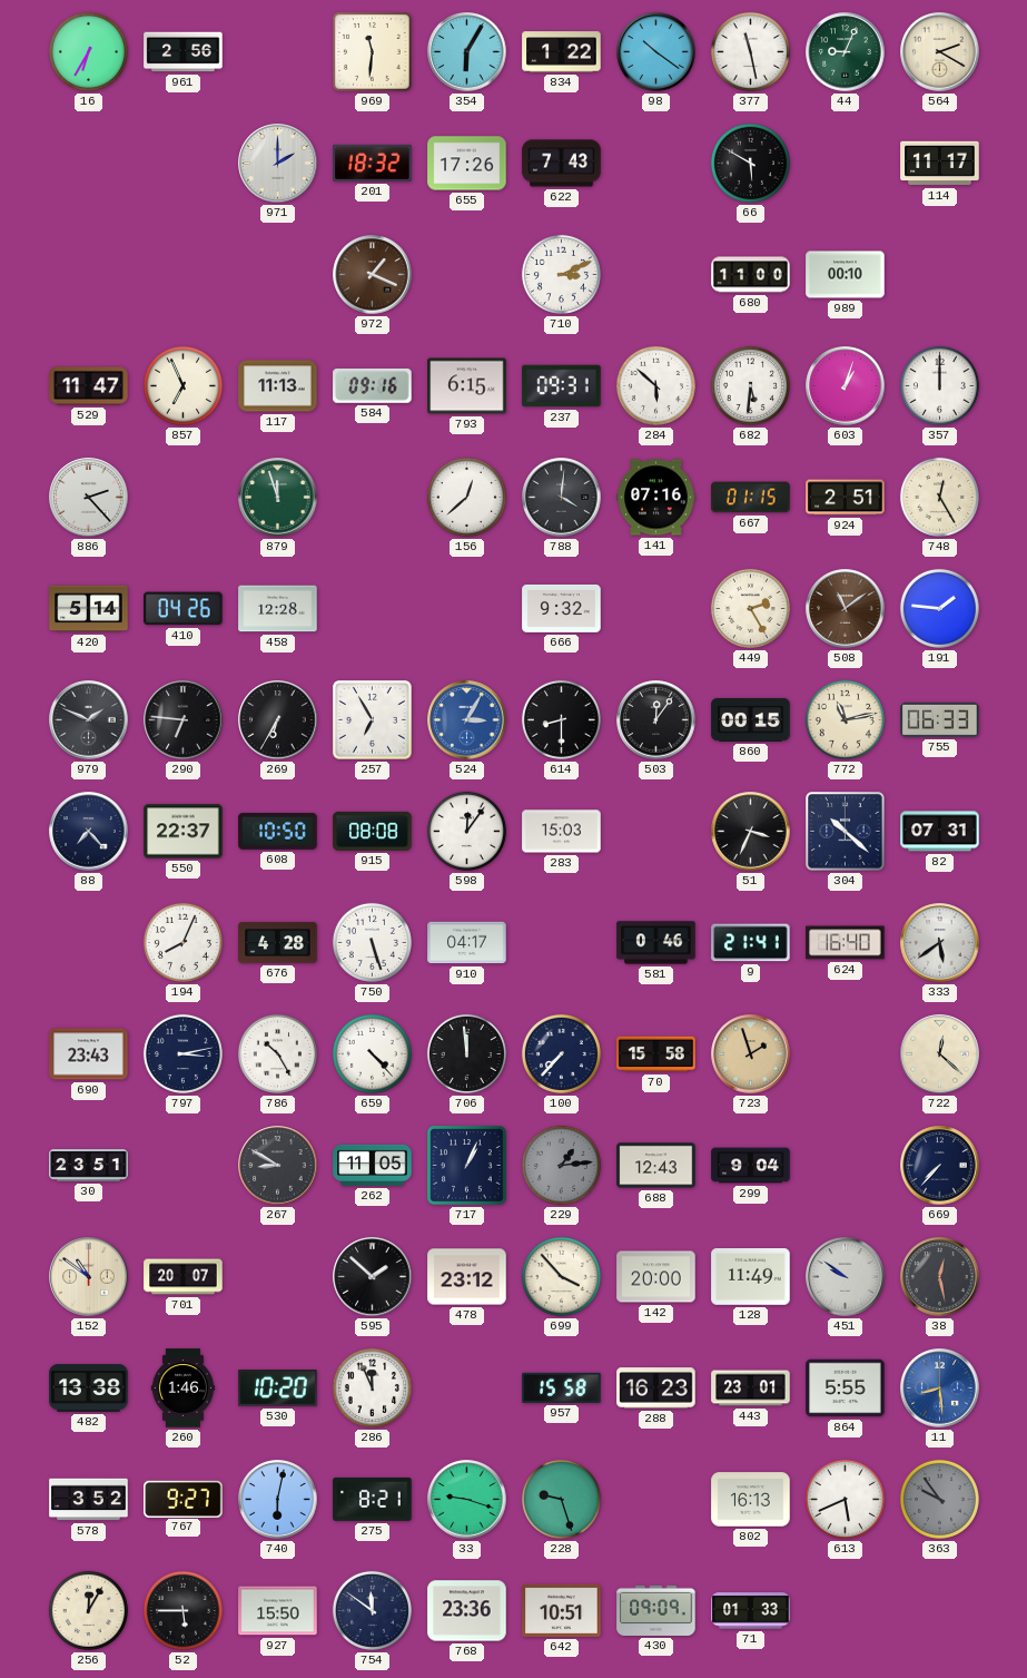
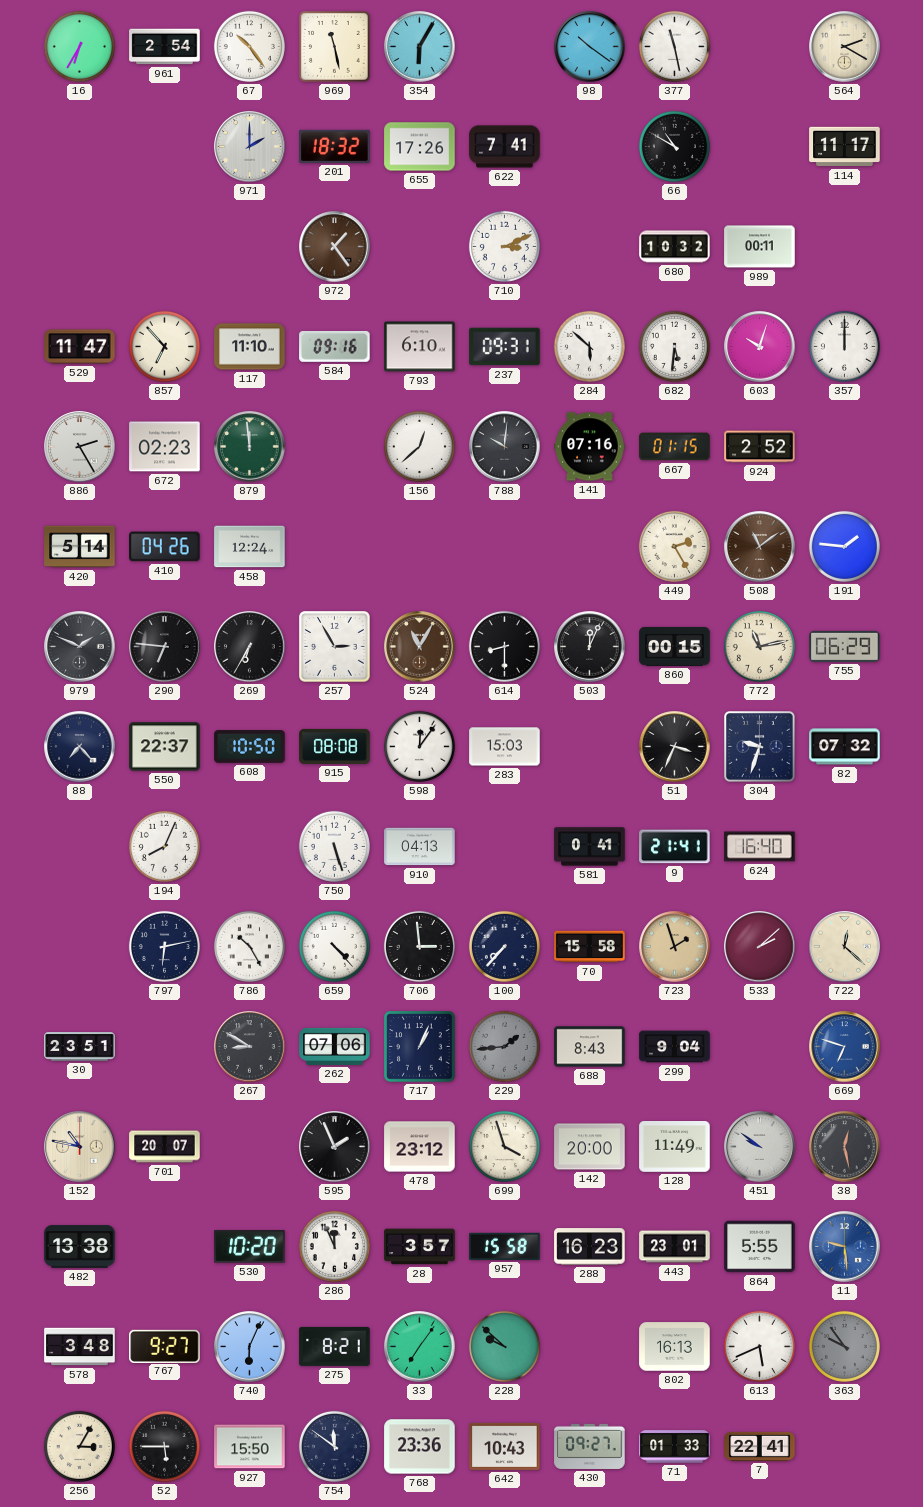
961: 2:56 -> 2:54 (165, 47)
67: none -> 10:24 (249, 46)
969: 11:31 -> 11:28 (335, 47)
834: 1:22 -> none (562, 52)
44: 9:04 -> none (846, 52)
622: 7:43 -> 7:41 (505, 147)
66: 5:50 -> 10:50 (674, 146)
972: 1:19 -> 1:24 (335, 247)
680: 11:00 -> 10:32 (675, 247)
989: 00:10 -> 00:11 (760, 247)
857: 6:56 -> 6:53 (164, 346)
117: 11:13 -> 11:10 (250, 347)
793: 6:15 -> 6:10 (420, 347)
603: 1:03 -> 10:03 (760, 347)
886: 2:23 -> 2:25 (80, 447)
672: none -> 02:23 (165, 447)
879: 11:57 -> 11:59 (250, 447)
788: 4:01 -> 10:01 (505, 447)
924: 2:51 -> 2:52 (760, 447)
748: 12:25 -> none (939, 497)
458: 12:28 -> 12:24 (250, 547)
666: 9:32 -> none (562, 608)
257: 6:55 -> 2:55 (335, 647)
524: 3:05 -> 11:05 (420, 647)
524 dial: blue -> brown (420, 647)
503: 12:06 -> 12:04 (590, 647)
755: 06:33 -> 06:29 (845, 646)
304: 10:22 -> 9:33 (760, 747)
82: 07:31 -> 07:32 (845, 747)
676: 4:28 -> none (278, 943)
910: 04:17 -> 04:13 (420, 847)
581: 0:46 -> 0:41 (590, 847)
333: 5:39 -> none (940, 943)
690: 23:43 -> none (89, 1054)
797: 3:13 -> 6:13 (164, 946)
706: 11:59 -> 2:59 (419, 946)
533: none -> 2:08 (760, 947)
262: 11:05 -> 07:06 (335, 1046)
229: 1:14 -> 1:44 (504, 1046)
688: 12:43 -> 8:43 (590, 1047)
669: 7:37 -> 6:48 (845, 1047)
669 dial: navy -> blue (845, 1047)
152: 10:51 -> 10:47 (80, 1147)
595: 1:52 -> 1:56 (335, 1147)
699: 3:53 -> 3:57 (504, 1146)
260: 1:46 -> none (184, 1388)
28: none -> 3:57 (420, 1247)
11: 8:29 -> 9:29 (845, 1247)
578: 3:52 -> 3:48 (80, 1347)
740: 6:02 -> 6:04 (250, 1347)
33: 9:18 -> 7:06 (420, 1347)
228: 9:27 -> 9:52 (504, 1346)
256: 12:05 -> 3:05 (79, 1446)
642: 10:51 -> 10:43 (505, 1446)
430: 09:09 -> 09:27 (590, 1446)
7: none -> 22:41 (760, 1446)
